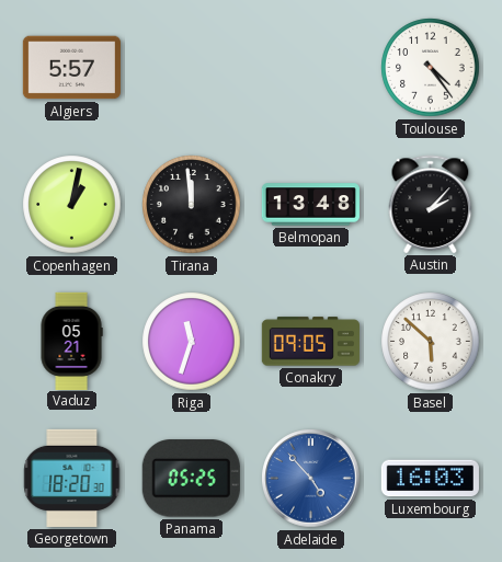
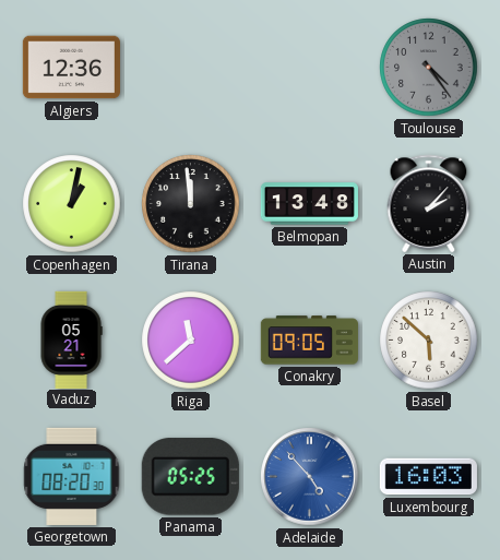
Algiers: 5:57 -> 12:36 (71, 68)
Toulouse dial: white -> grey (429, 68)
Riga: 11:33 -> 11:38 (191, 341)
Georgetown: 18:20 -> 08:20 (72, 476)
